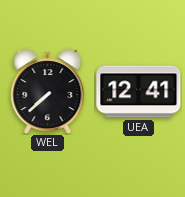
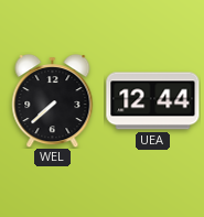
UEA: 12:41 -> 12:44 (153, 101)
